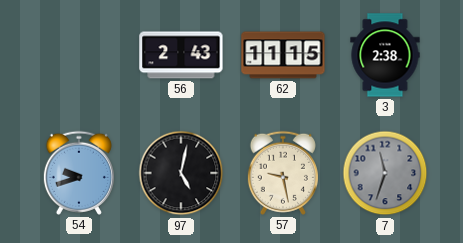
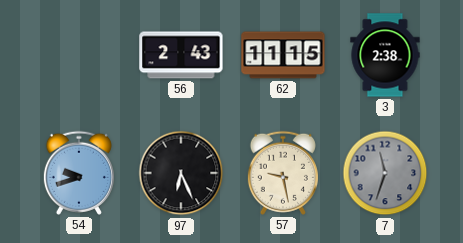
97: 5:02 -> 6:26 (181, 173)
